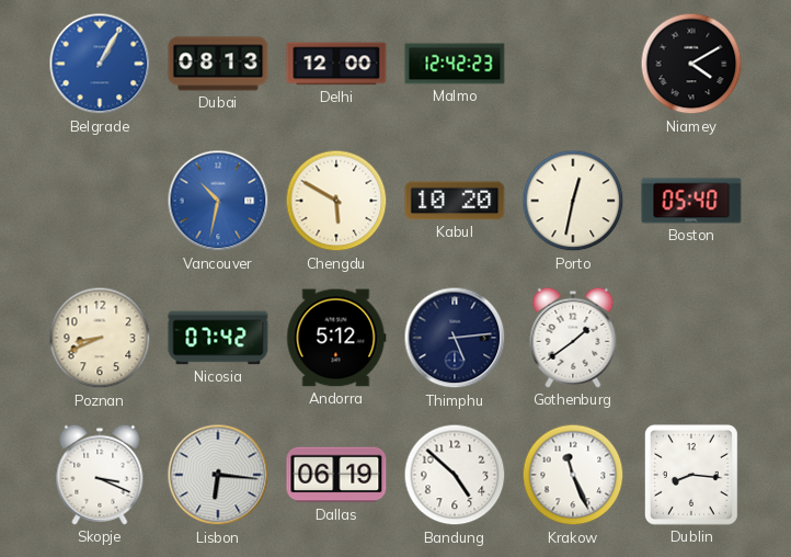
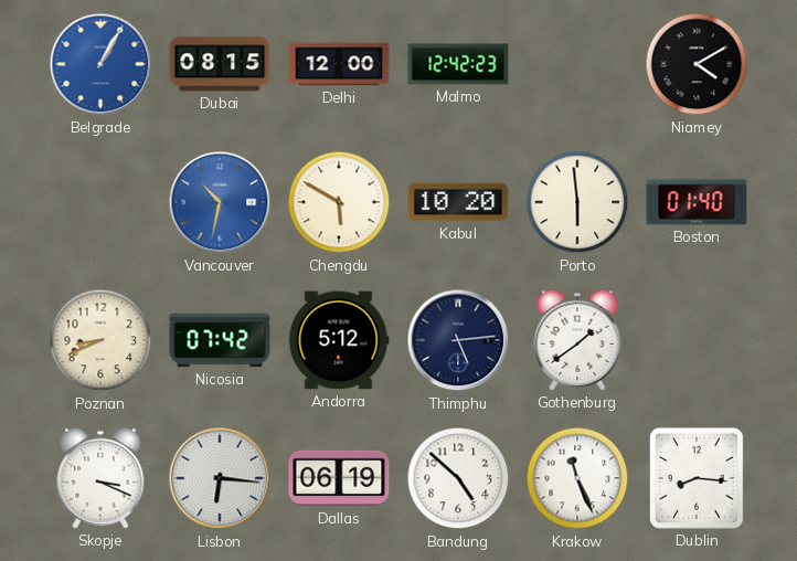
Dubai: 08:13 -> 08:15 (220, 64)
Porto: 12:32 -> 5:59 (577, 202)
Boston: 05:40 -> 01:40 (697, 202)
